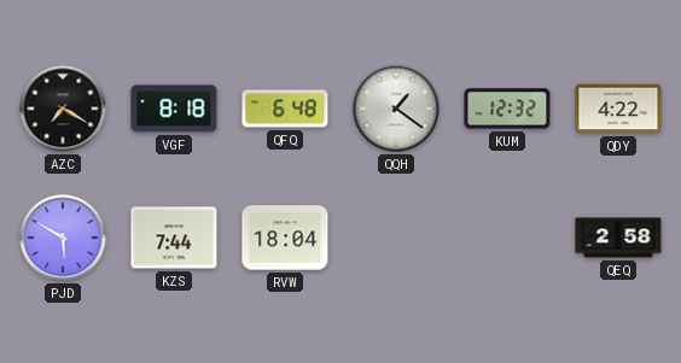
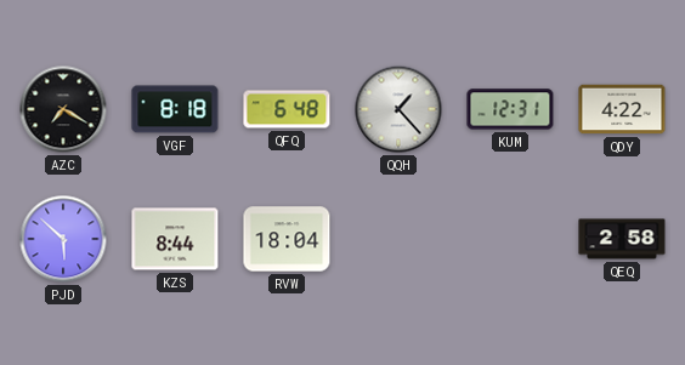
QQH: 1:21 -> 1:23 (398, 109)
KUM: 12:32 -> 12:31 (510, 109)
PJD: 5:50 -> 5:52 (63, 239)
KZS: 7:44 -> 8:44 (175, 239)
